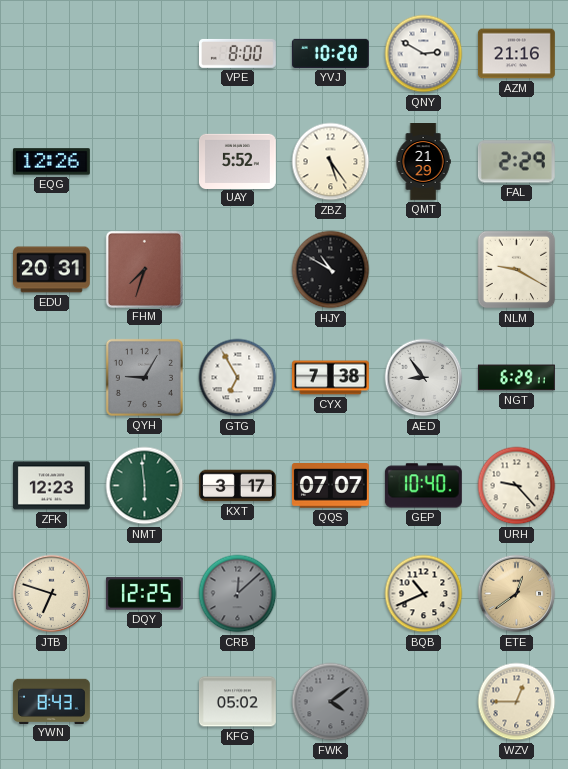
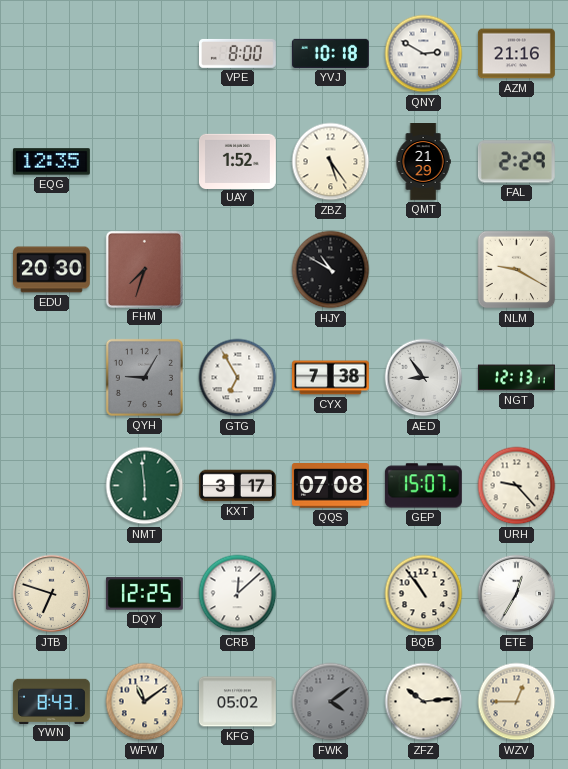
YVJ: 10:20 -> 10:18 (330, 53)
EQG: 12:26 -> 12:35 (51, 162)
UAY: 5:52 -> 1:52 (237, 161)
EDU: 20:31 -> 20:30 (52, 270)
NGT: 6:29 -> 12:13 (516, 378)
ZFK: 12:23 -> none (51, 486)
QQS: 07:07 -> 07:08 (330, 486)
GEP: 10:40 -> 15:07 (423, 486)
CRB dial: grey -> white (238, 594)
BQB: 10:41 -> 10:54 (424, 594)
ETE: 12:39 -> 12:35 (517, 594)
ETE dial: champagne -> white (517, 594)
WFW: none -> 11:09 (145, 702)
ZFZ: none -> 10:14 (424, 702)
